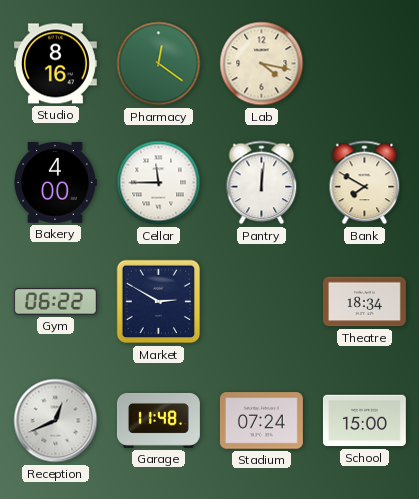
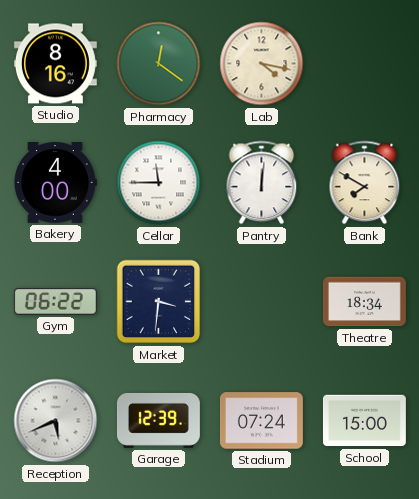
Market: 2:50 -> 3:31 (159, 302)
Reception: 12:41 -> 5:41 (56, 421)
Garage: 11:48 -> 12:39 (158, 420)
